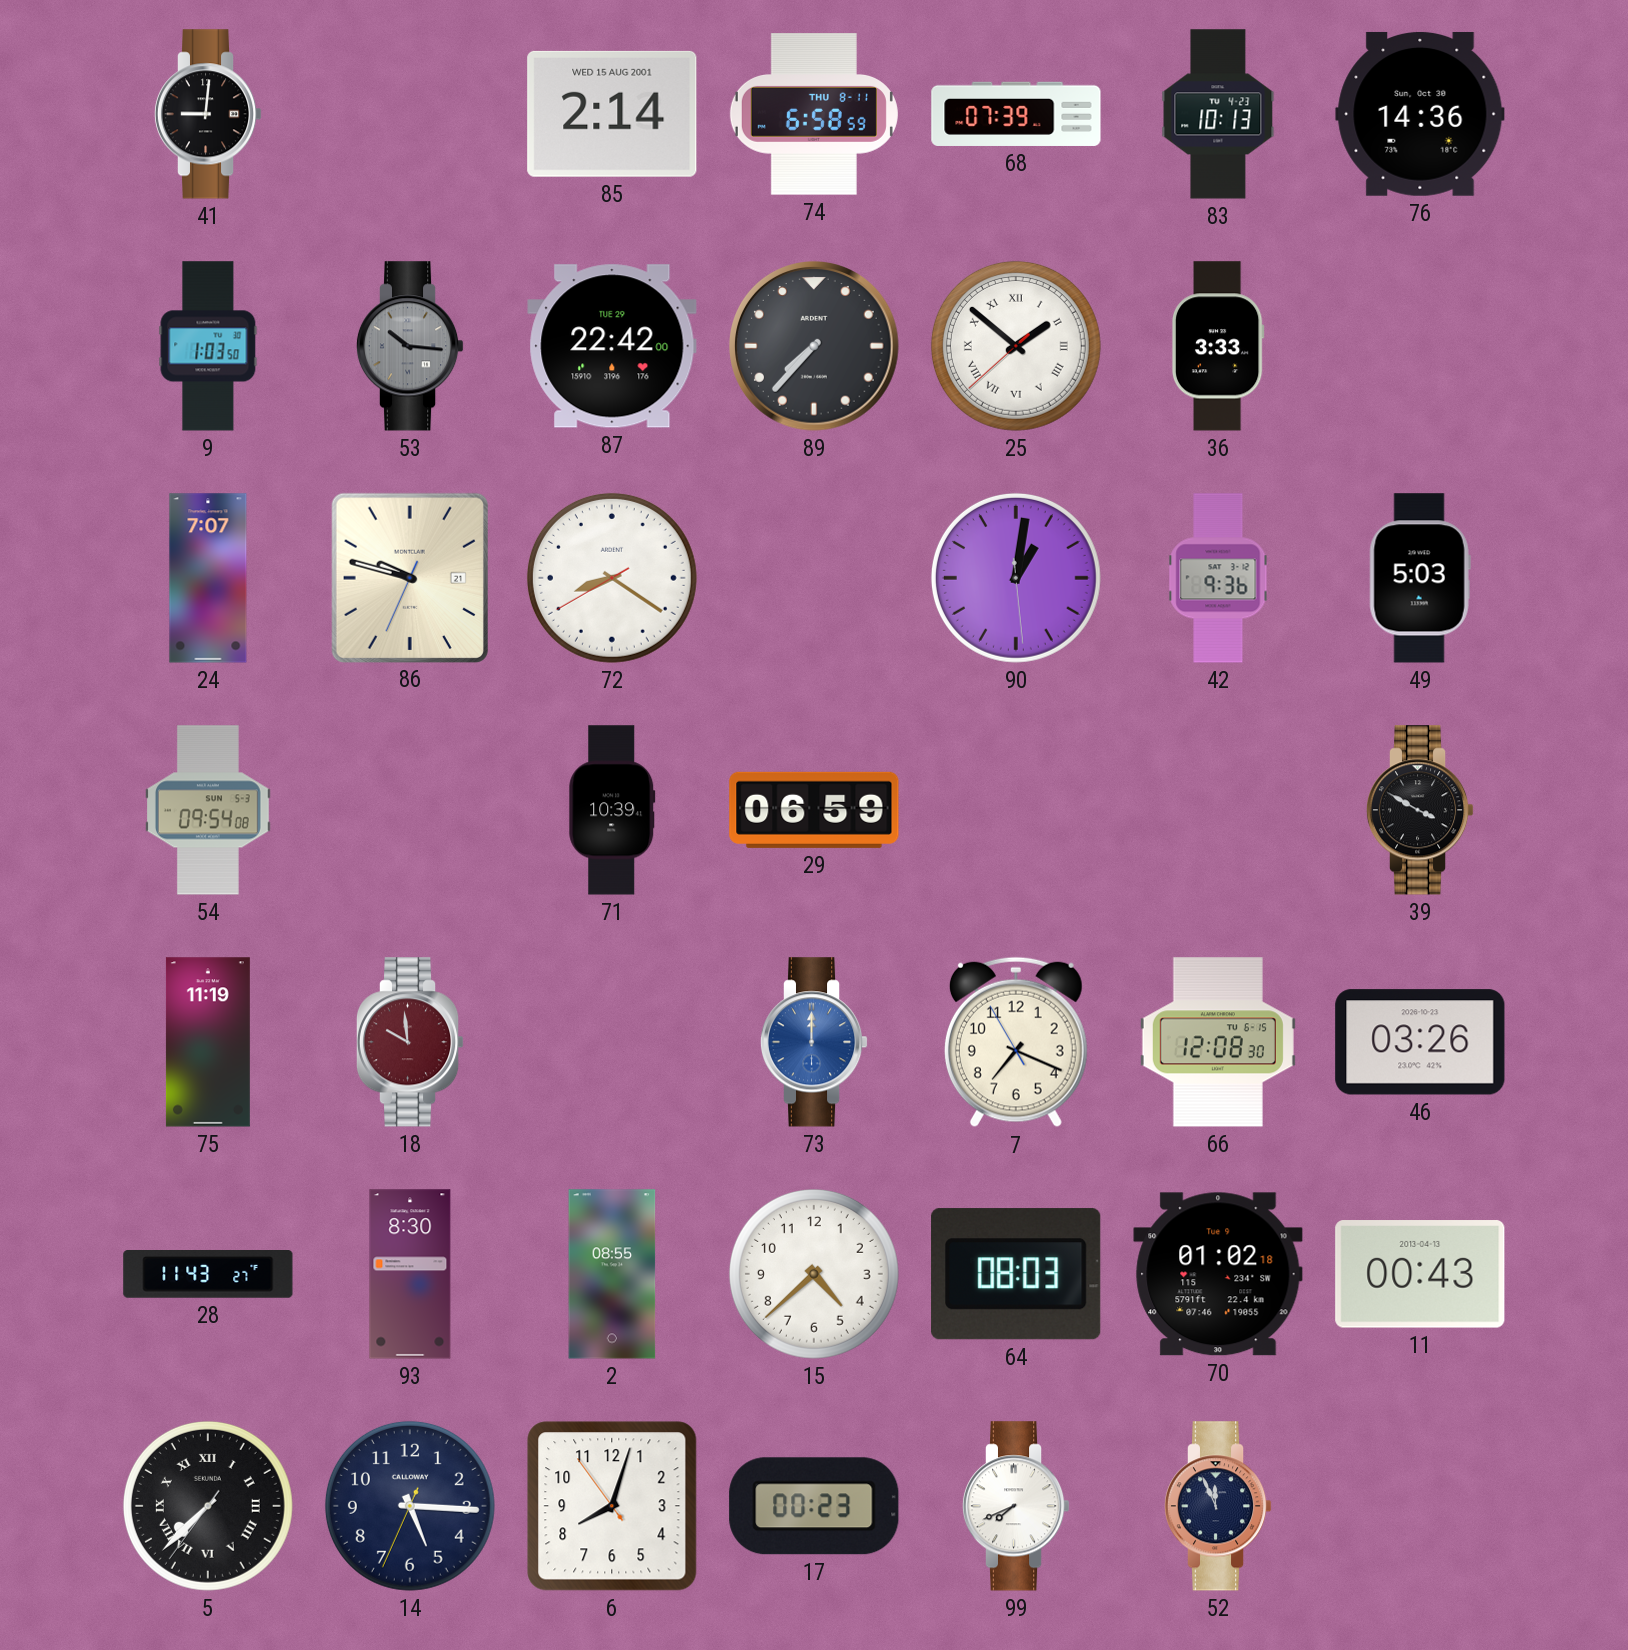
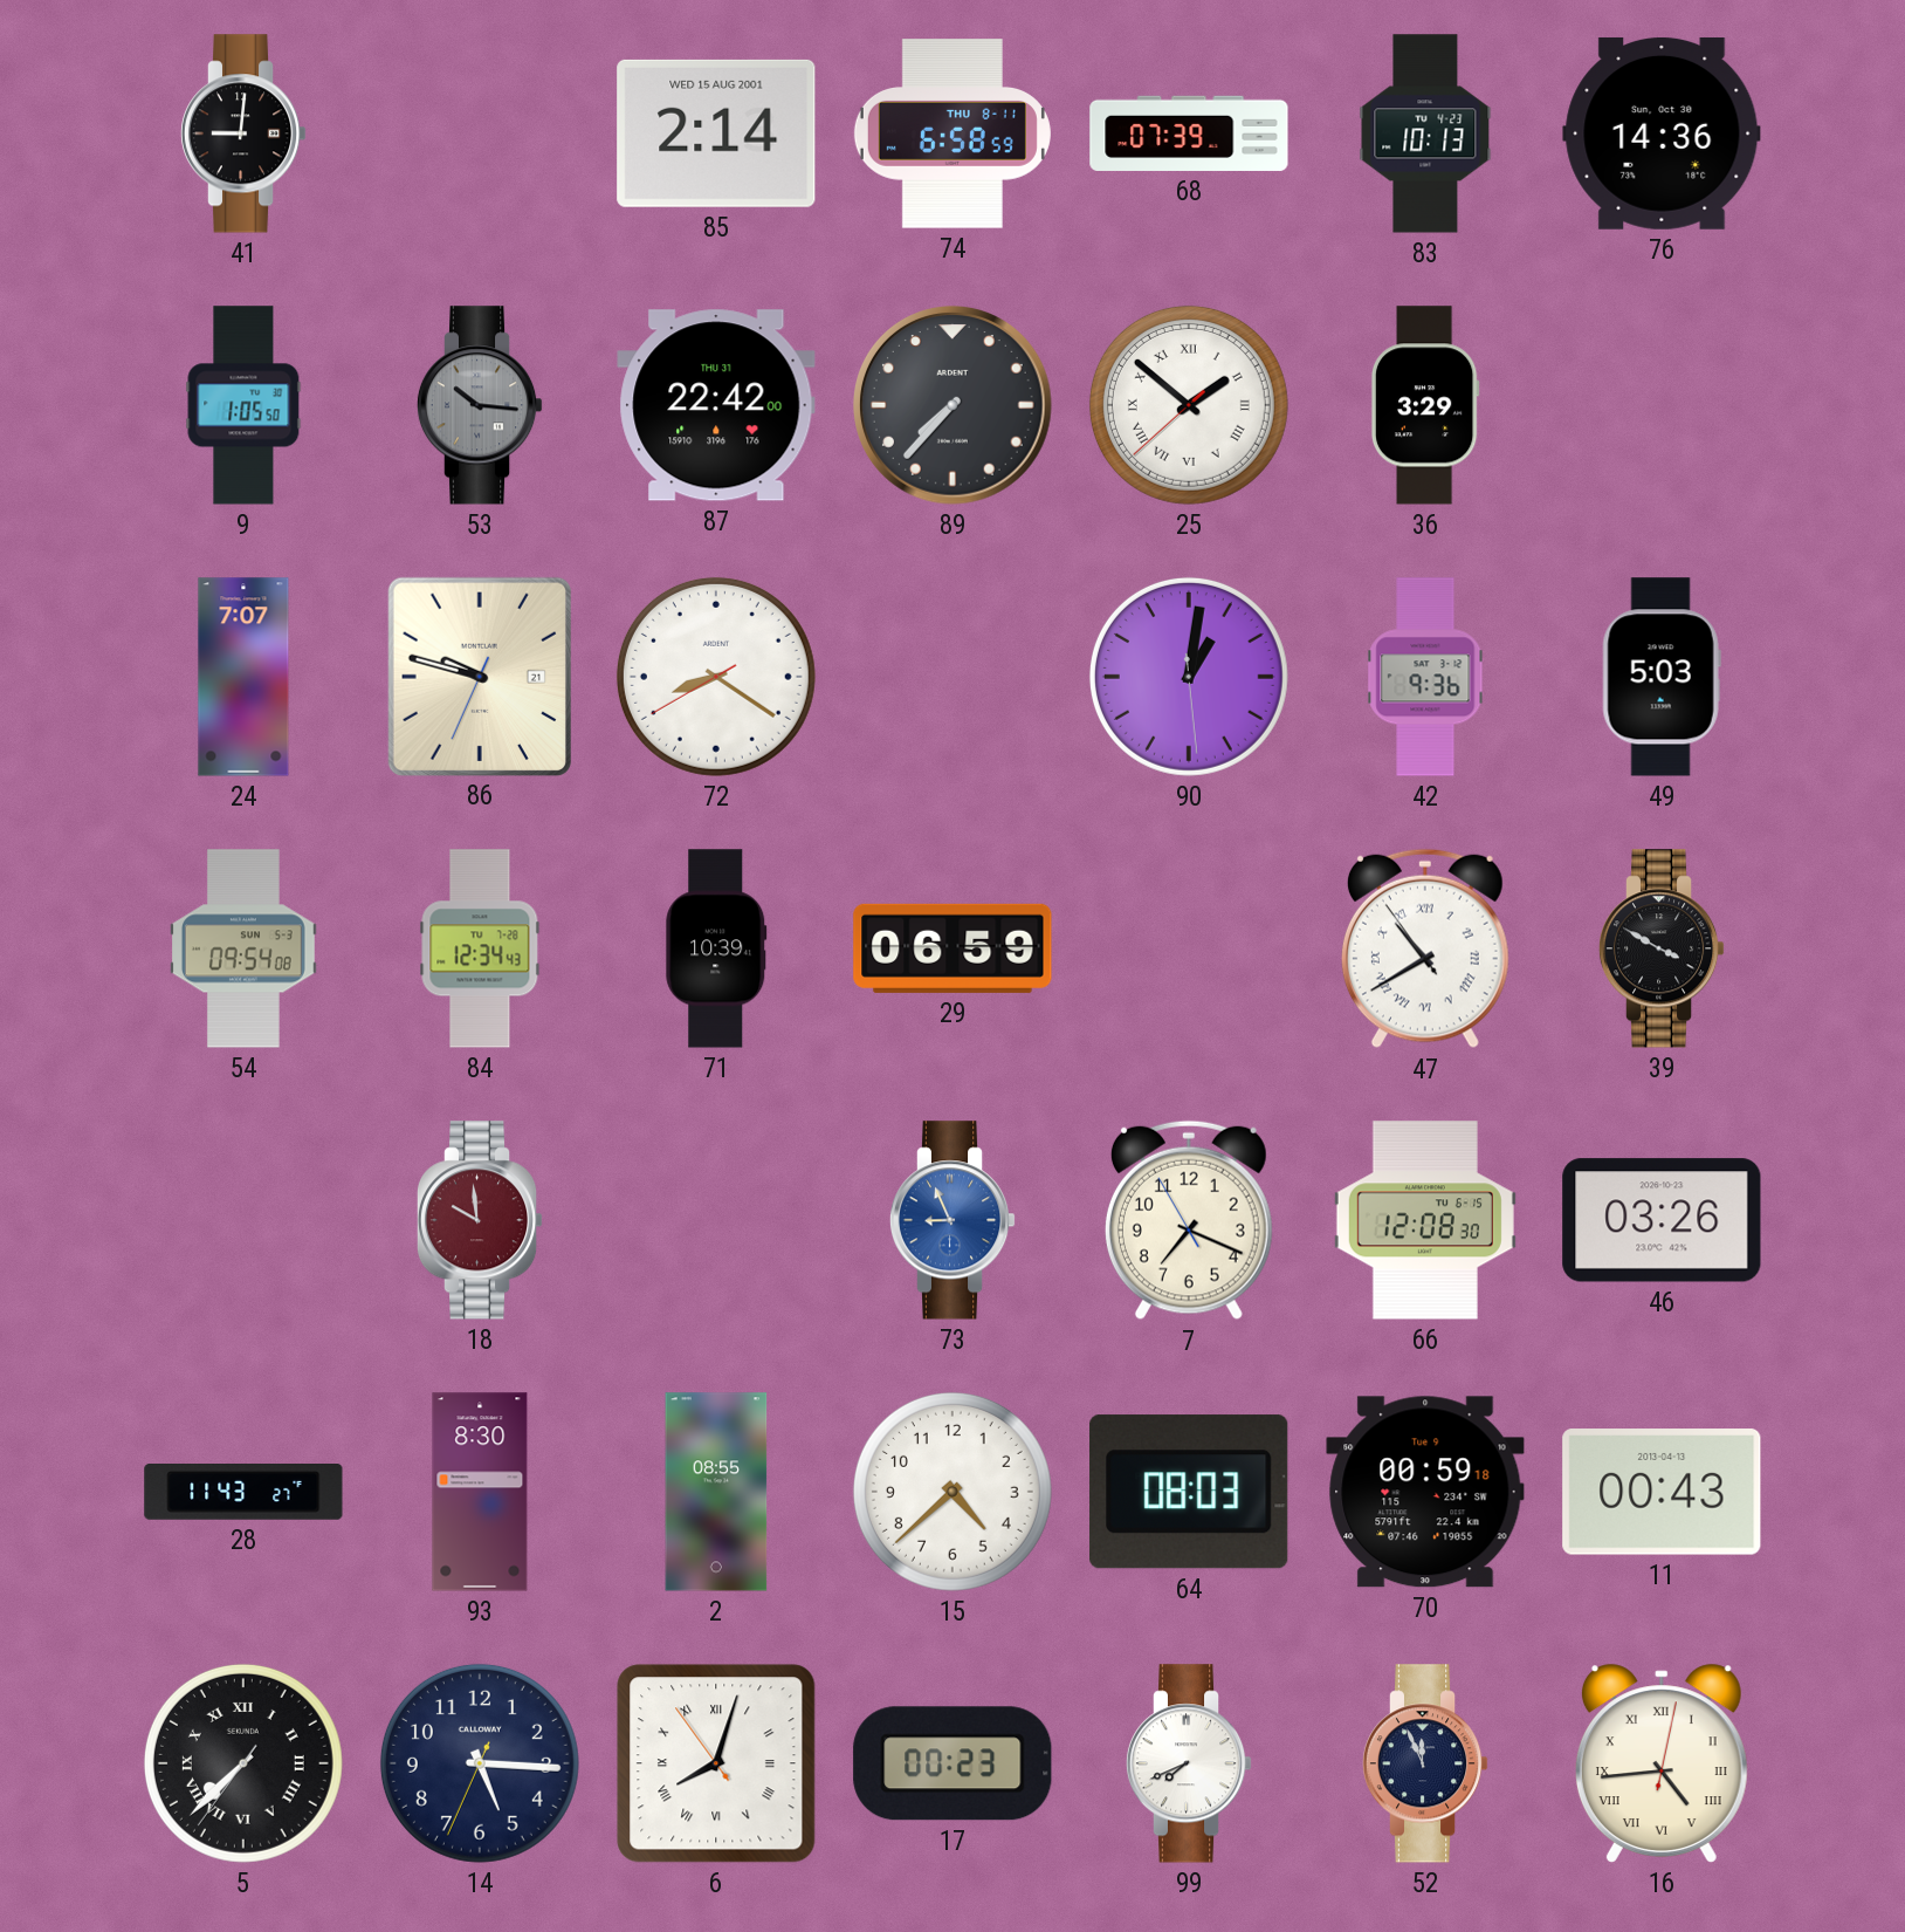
9: 1:03 -> 1:05 (243, 405)
87 date: TUE 29 -> THU 31 (716, 405)
36: 3:33 -> 3:29 (1425, 405)
84: none -> 12:34 (480, 948)
47: none -> 10:39 (1425, 948)
75: 11:19 -> none (208, 1042)
73: 12:00 -> 8:56 (953, 1220)
70: 01:02 -> 00:59 (1425, 1492)
6 numerals: Arabic -> Roman (716, 1763)
16: none -> 4:44 (1662, 1763)
